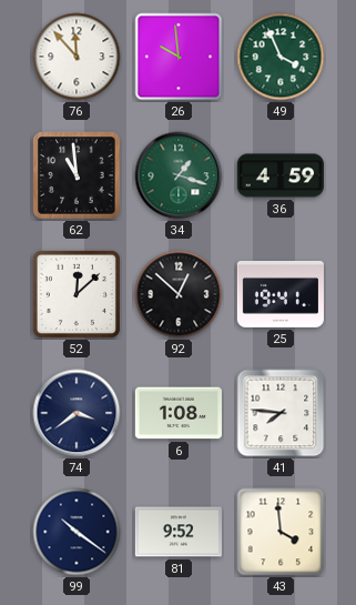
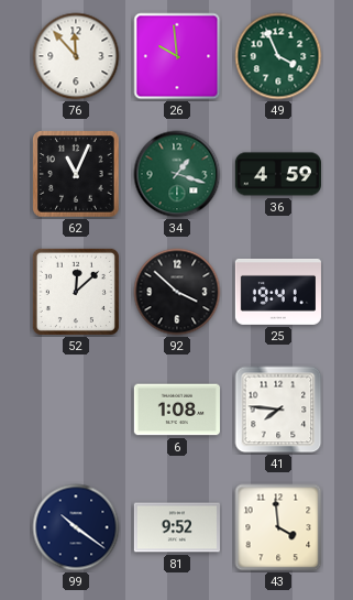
62: 10:59 -> 11:04 (76, 174)
92: 12:52 -> 3:52 (177, 292)
74: 3:39 -> none (77, 413)
